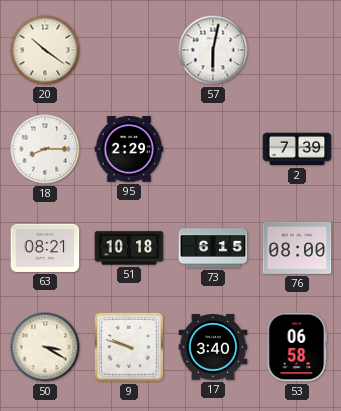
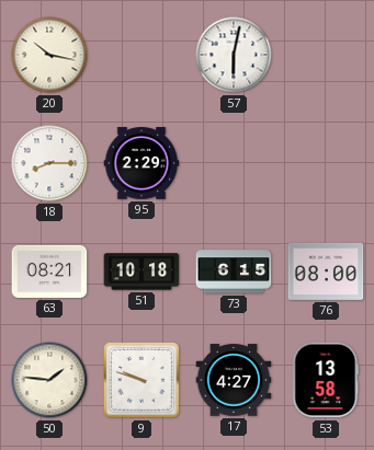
20: 10:21 -> 10:17 (49, 55)
2: 7:39 -> none (297, 149)
50: 3:20 -> 1:46 (49, 380)
17: 3:40 -> 4:27 (234, 380)
53: 06:58 -> 13:58 (326, 380)
